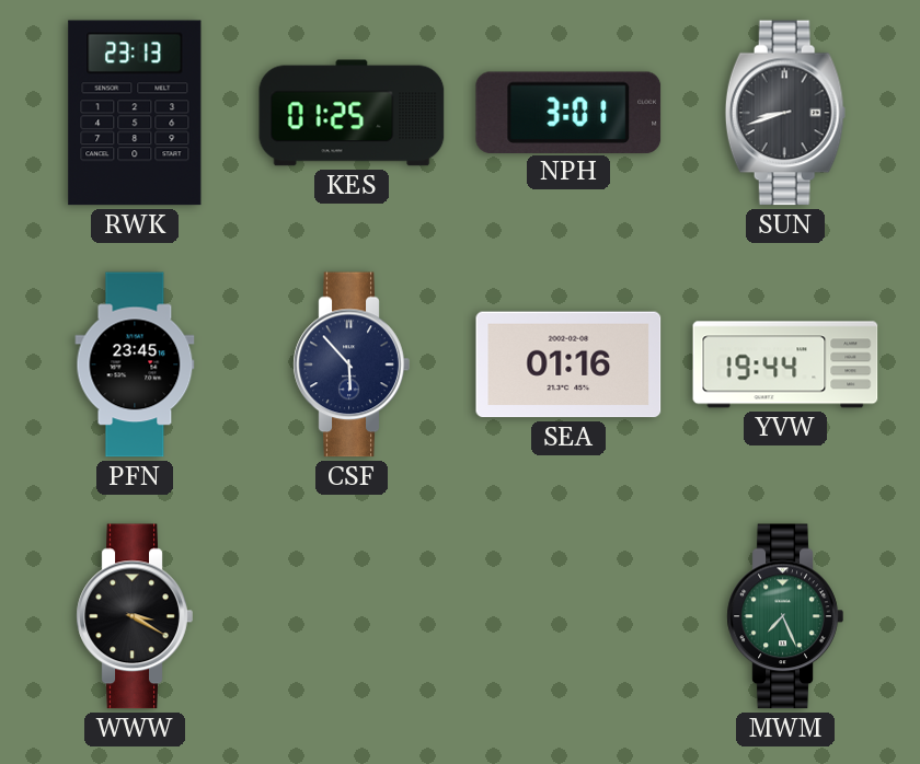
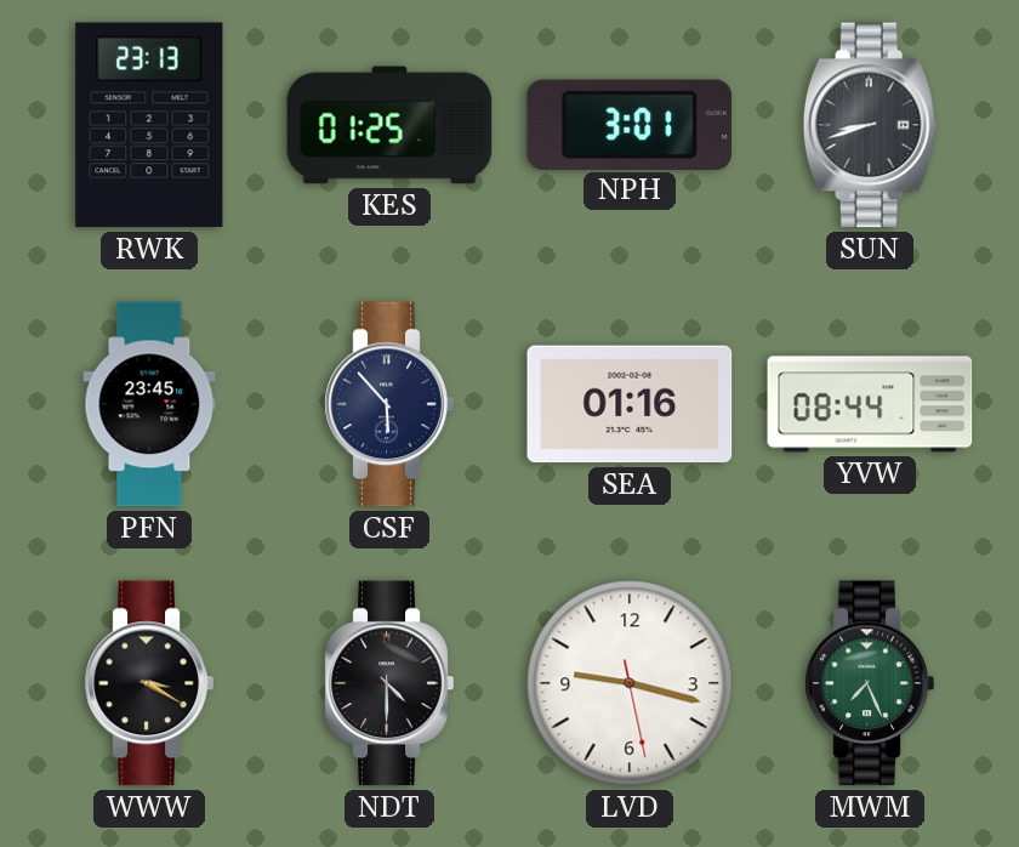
YVW: 19:44 -> 08:44 (870, 404)
NDT: none -> 4:30 (389, 683)
LVD: none -> 9:17 (630, 683)
